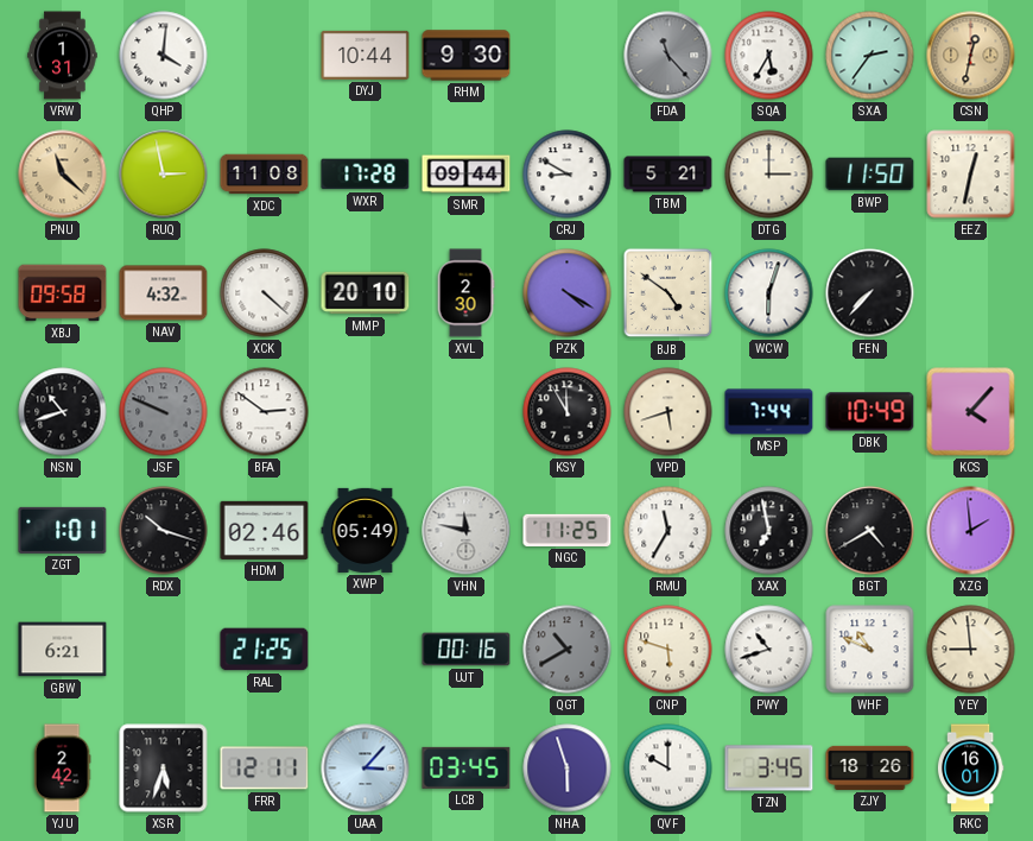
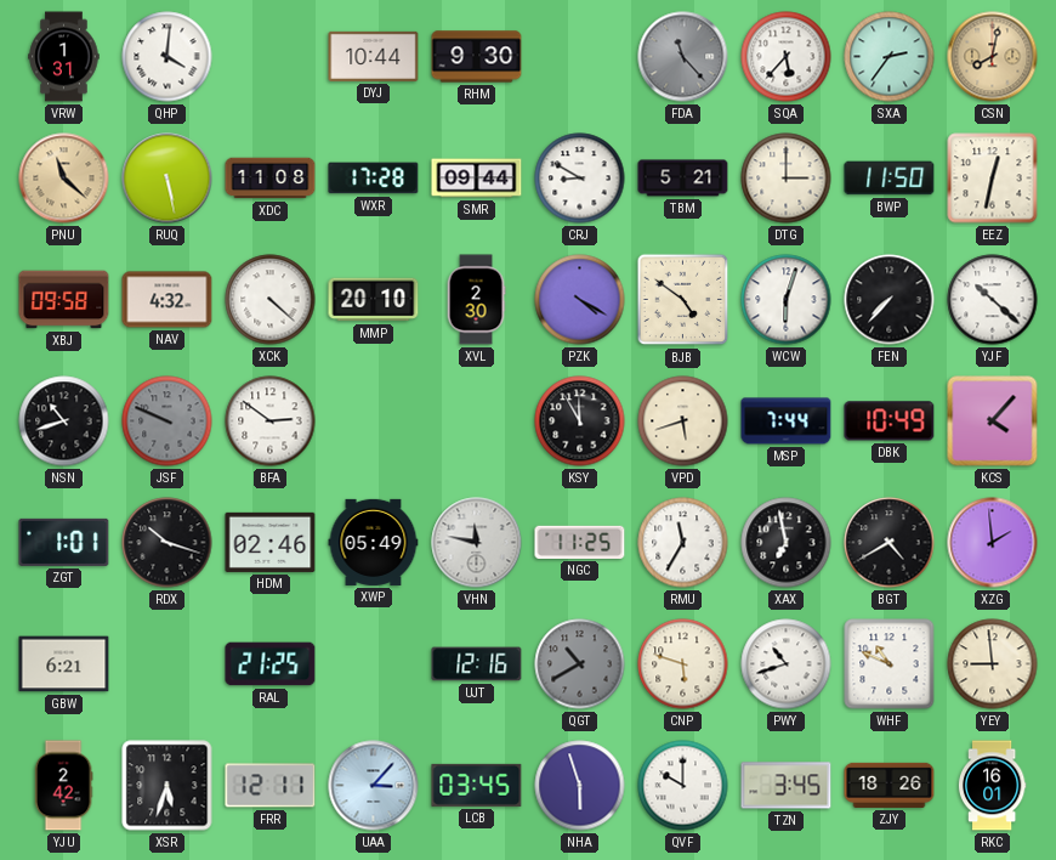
SQA: 5:35 -> 5:37 (787, 57)
CSN: 12:32 -> 8:02 (993, 57)
RUQ: 2:58 -> 5:28 (168, 179)
YJF: none -> 10:22 (993, 300)
UJT: 00:16 -> 12:16 (477, 664)
